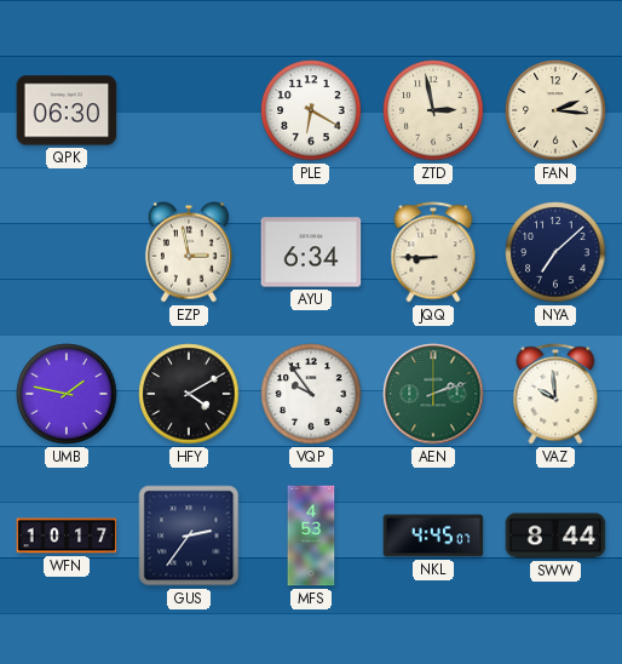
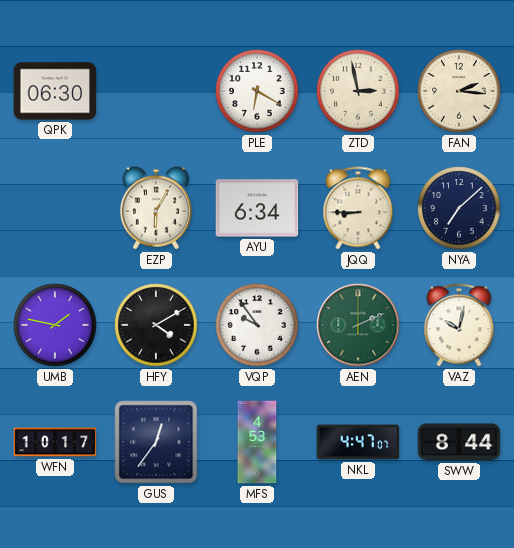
EZP: 2:58 -> 6:05 (156, 208)
AEN: 2:12 -> 2:11 (358, 325)
VAZ: 9:59 -> 10:02 (459, 325)
GUS: 2:36 -> 12:36 (156, 442)
NKL: 4:45 -> 4:47 (358, 442)
